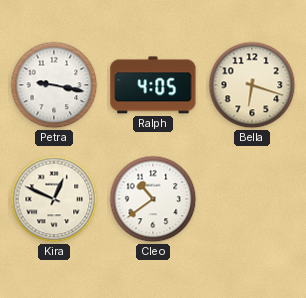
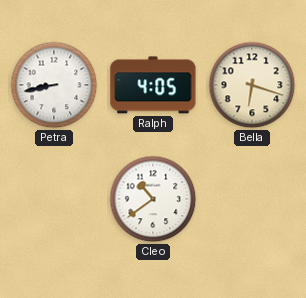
Petra: 9:17 -> 8:43 (54, 85)
Kira: 12:49 -> none (54, 199)
